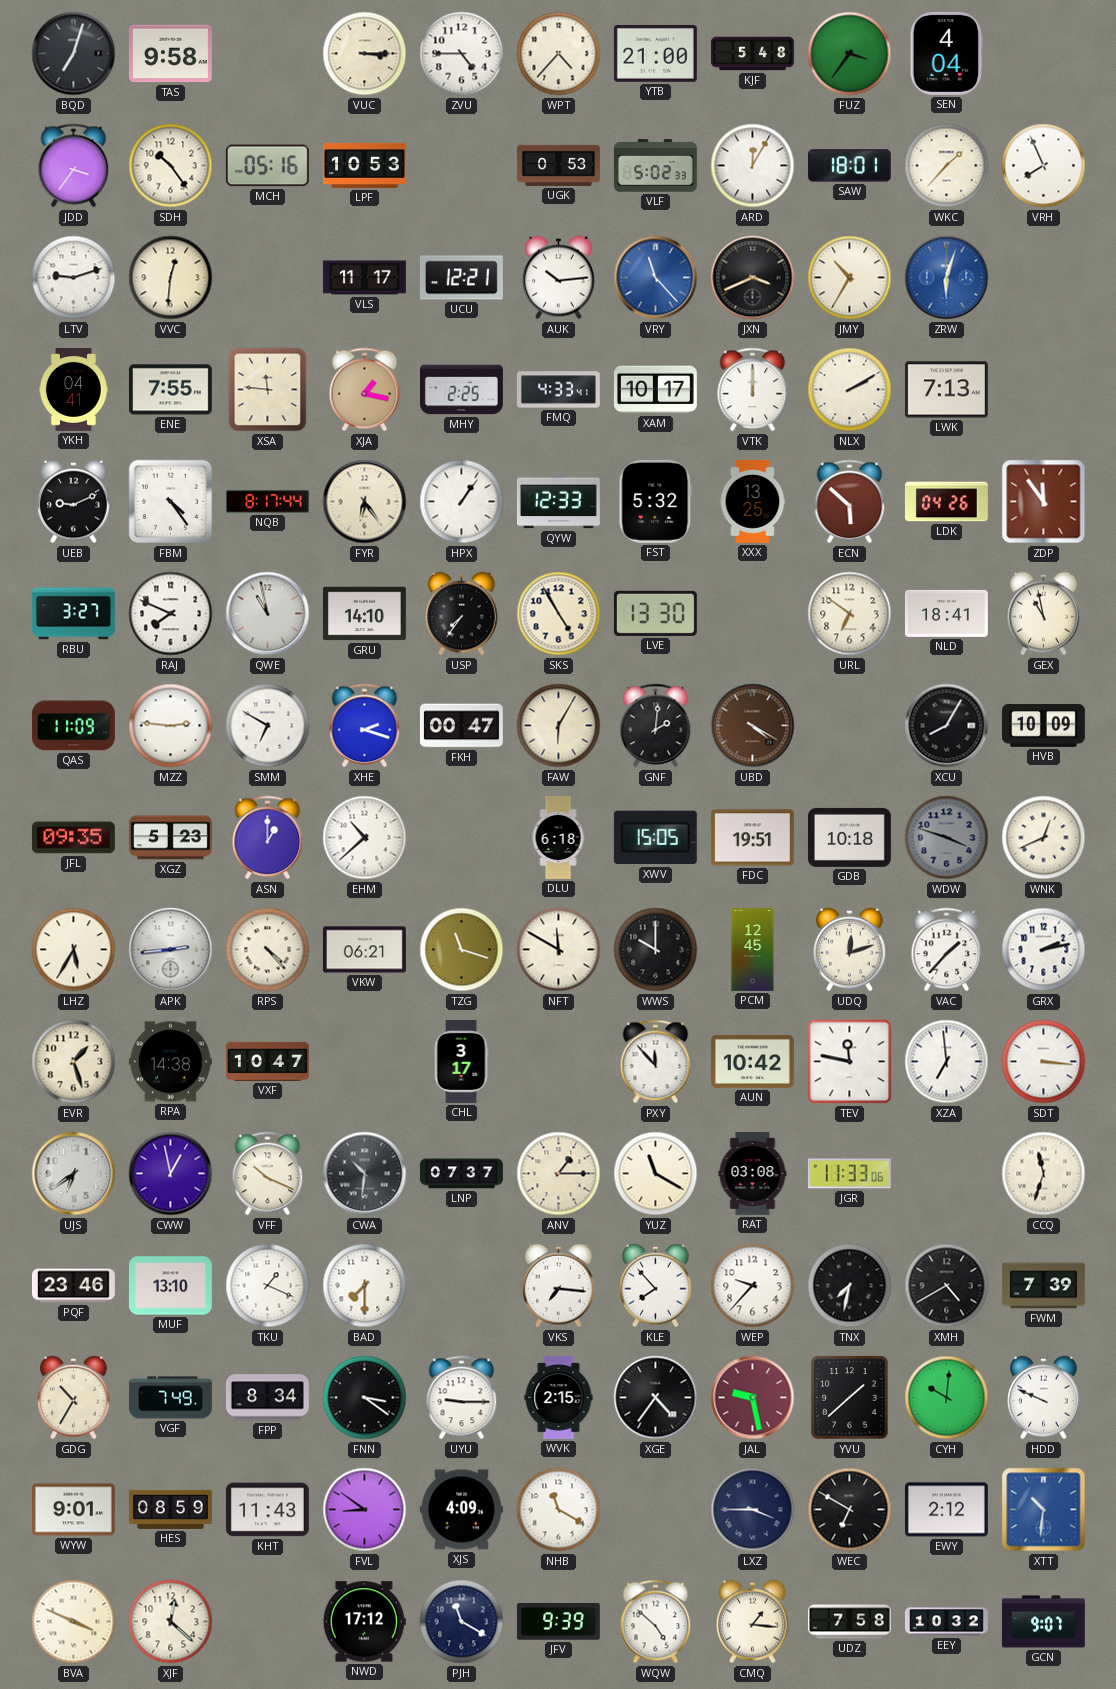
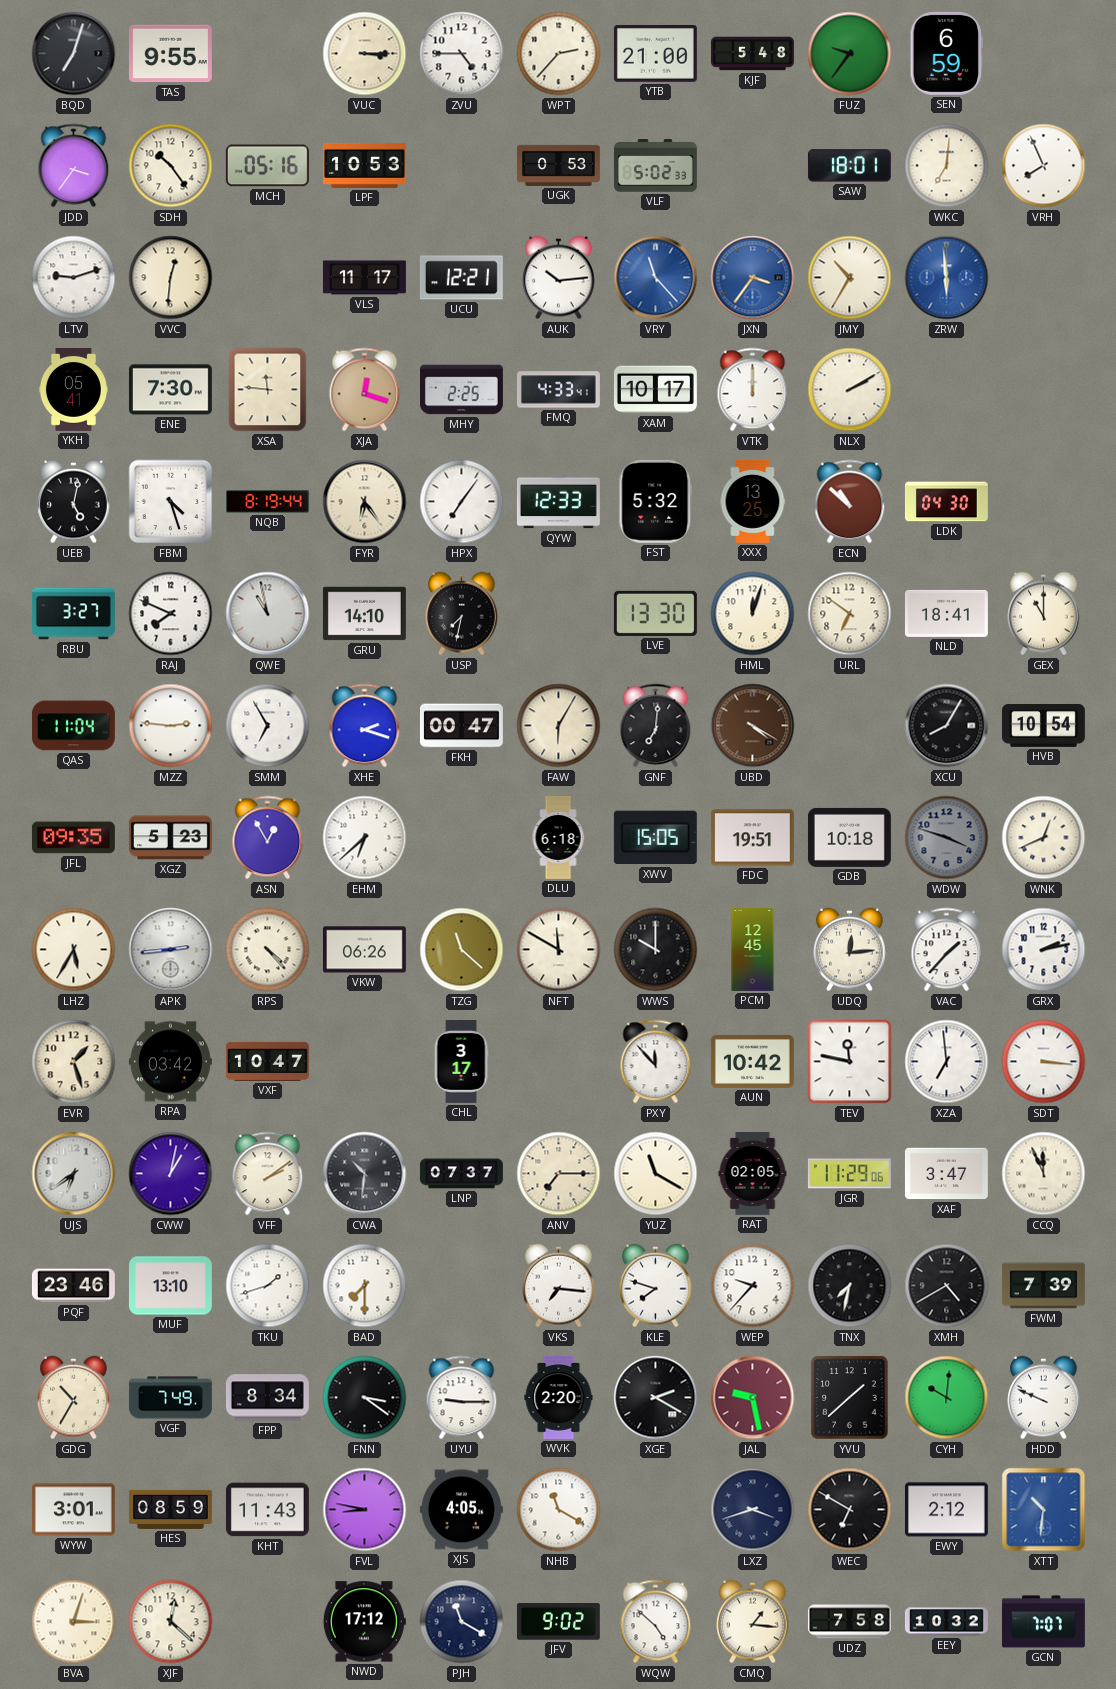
TAS: 9:58 -> 9:55 (170, 54)
WPT: 4:37 -> 2:37 (559, 54)
FUZ: 3:36 -> 9:36 (850, 54)
SEN: 4:04 -> 6:59 (946, 53)
ARD: 12:05 -> none (753, 166)
WKC: 1:37 -> 7:01 (947, 166)
JXN: 3:41 -> 3:36 (753, 278)
JXN dial: black -> blue (753, 278)
ZRW: 6:03 -> 5:59 (947, 278)
YKH: 04:41 -> 05:41 (73, 390)
ENE: 7:55 -> 7:30 (170, 390)
XJA: 1:17 -> 12:18 (365, 390)
LWK: 7:13 -> none (946, 390)
UEB: 9:11 -> 5:02 (74, 502)
FBM: 4:24 -> 4:27 (171, 502)
NQB: 8:17 -> 8:19 (268, 502)
HPX: 1:06 -> 7:06 (462, 502)
ECN: 5:52 -> 10:52 (850, 502)
LDK: 04:26 -> 04:30 (946, 502)
ZDP: 11:54 -> none (1044, 502)
USP: 7:36 -> 7:32 (462, 614)
SKS: 4:55 -> none (559, 614)
HML: none -> 12:03 (753, 614)
GEX: 10:58 -> 11:00 (1044, 614)
QAS: 11:09 -> 11:04 (73, 726)
SMM: 6:50 -> 6:55 (268, 726)
GNF: 2:01 -> 7:01 (656, 726)
HVB: 10:09 -> 10:54 (1043, 726)
ASN: 1:00 -> 12:55 (268, 838)
EHM: 10:38 -> 6:38 (365, 838)
VKW: 06:21 -> 06:26 (364, 950)
TZG: 11:18 -> 11:22 (462, 950)
UDQ: 12:12 -> 12:14 (850, 950)
RPA: 14:38 -> 03:42 (170, 1062)
CWW: 12:58 -> 1:02 (171, 1174)
VFF: 10:19 -> 2:09 (268, 1174)
ANV: 1:15 -> 7:15 (559, 1174)
RAT: 03:08 -> 02:05 (753, 1174)
JGR: 11:33 -> 11:29 (849, 1174)
XAF: none -> 3:47 (946, 1174)
CCQ: 11:33 -> 11:56 (1044, 1174)
TKU: 1:19 -> 1:42 (268, 1286)
KLE: 7:53 -> 7:48 (656, 1286)
WVK: 2:15 -> 2:20 (559, 1397)
XGE: 4:36 -> 2:20 (656, 1398)
WYW: 9:01 -> 3:01 (73, 1510)
FVL: 8:51 -> 8:47 (365, 1510)
XJS: 4:09 -> 4:05 (461, 1510)
LXZ: 3:45 -> 3:42 (753, 1510)
BVA: 3:49 -> 3:03 (74, 1622)
JFV: 9:39 -> 9:02 (558, 1622)
GCN: 9:07 -> 7:07 (1043, 1622)
